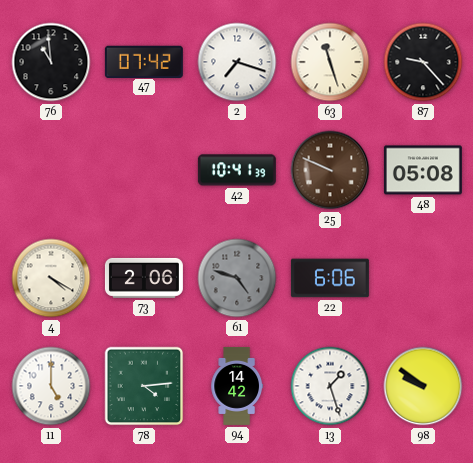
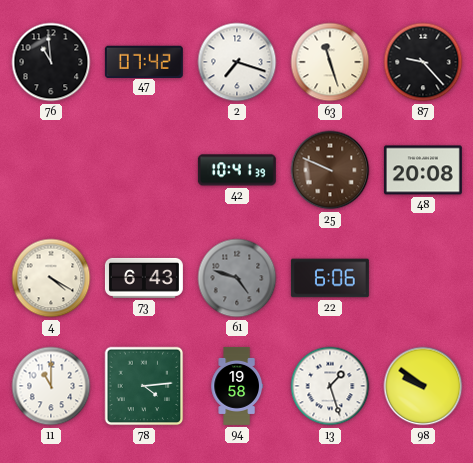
48: 05:08 -> 20:08 (423, 170)
73: 2:06 -> 6:43 (144, 278)
11: 5:00 -> 11:00 (51, 386)
94: 14:42 -> 19:58 (236, 386)
